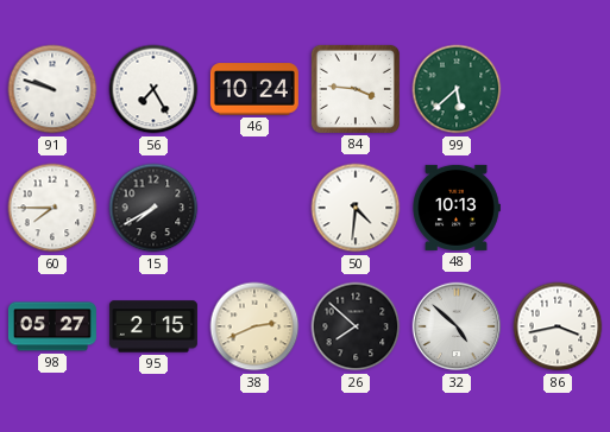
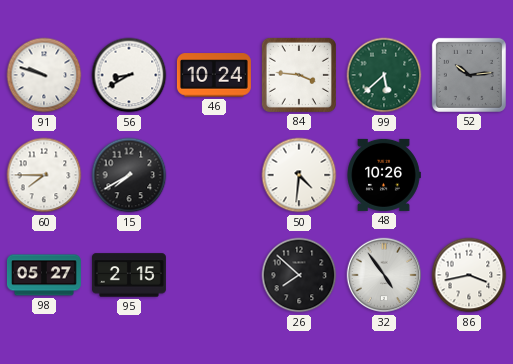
56: 7:25 -> 8:40 (129, 75)
52: none -> 10:14 (469, 75)
48: 10:13 -> 10:26 (384, 175)
38: 2:41 -> none (254, 326)
32: 4:52 -> 4:54 (384, 275)
